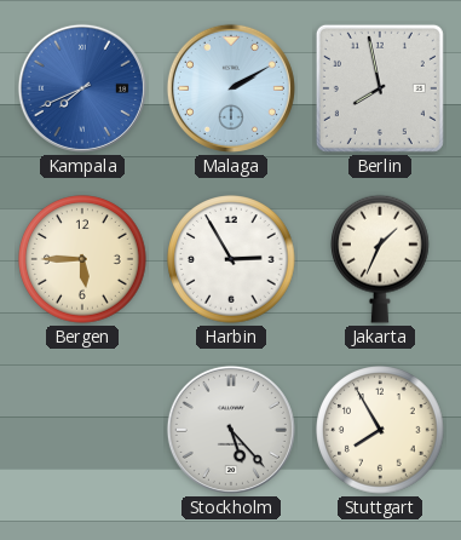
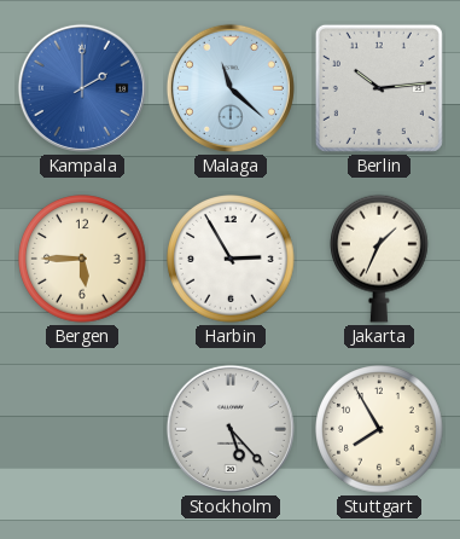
Kampala: 7:41 -> 2:00 (82, 88)
Malaga: 2:10 -> 11:22 (231, 88)
Berlin: 7:58 -> 10:14 (379, 88)
